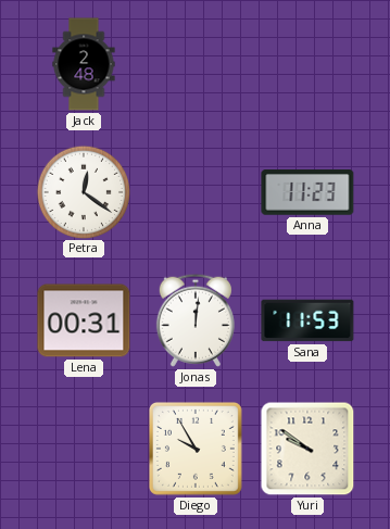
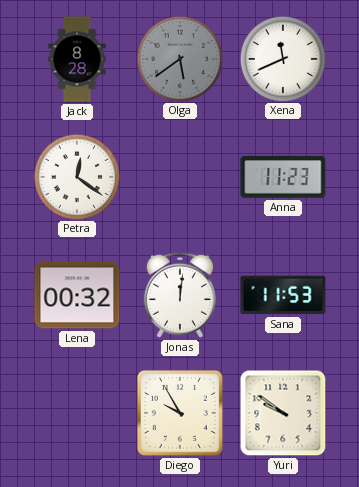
Jack: 2:48 -> 8:28 (77, 59)
Olga: none -> 5:39 (179, 58)
Xena: none -> 11:41 (282, 58)
Lena: 00:31 -> 00:32 (77, 295)
